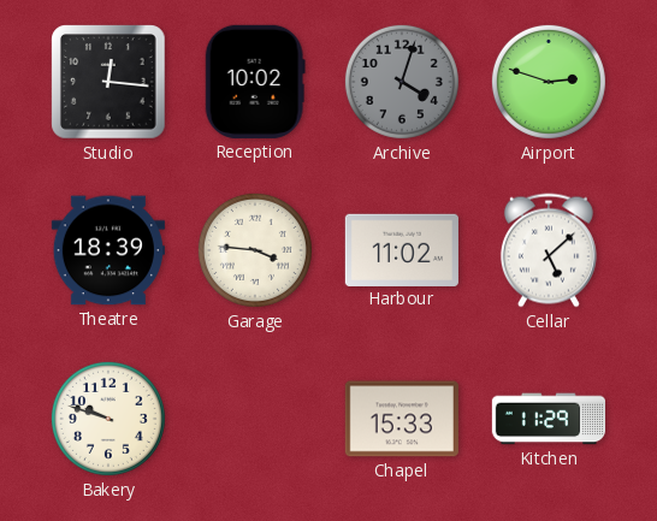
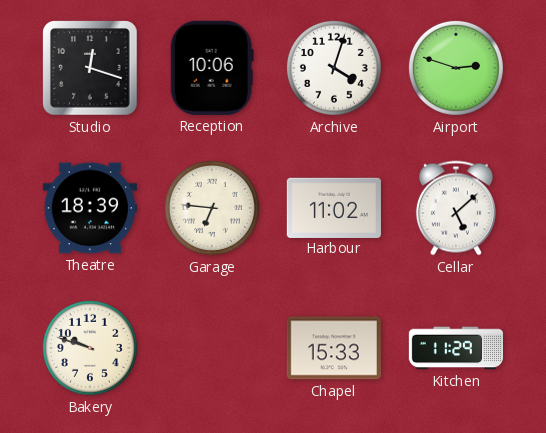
Studio: 12:16 -> 12:18 (90, 68)
Reception: 10:02 -> 10:06 (212, 68)
Archive dial: grey -> white (334, 68)
Garage: 3:46 -> 6:46 (212, 208)
